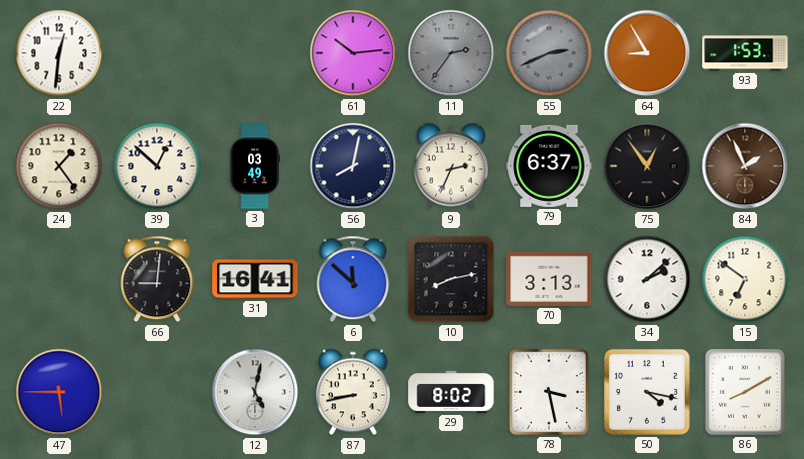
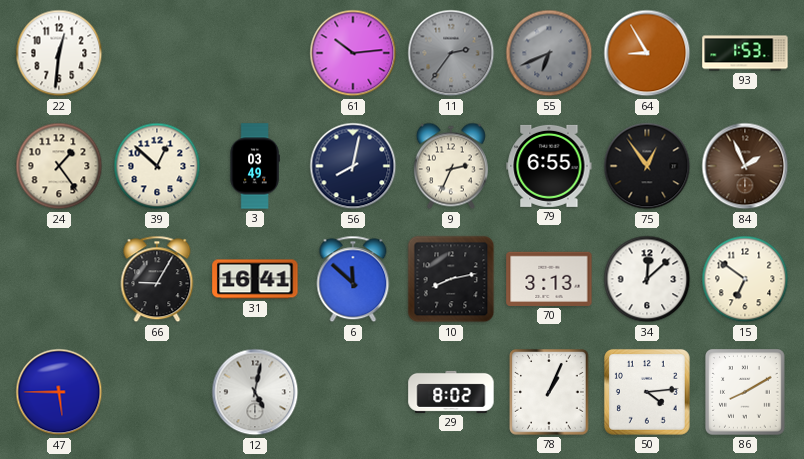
55: 2:41 -> 6:41 (549, 53)
79: 6:37 -> 6:55 (549, 166)
66: 9:01 -> 9:05 (157, 279)
34: 2:08 -> 12:08 (647, 279)
87: 8:43 -> none (353, 392)
78: 3:28 -> 1:04 (550, 393)
50: 4:17 -> 4:14 (647, 392)
